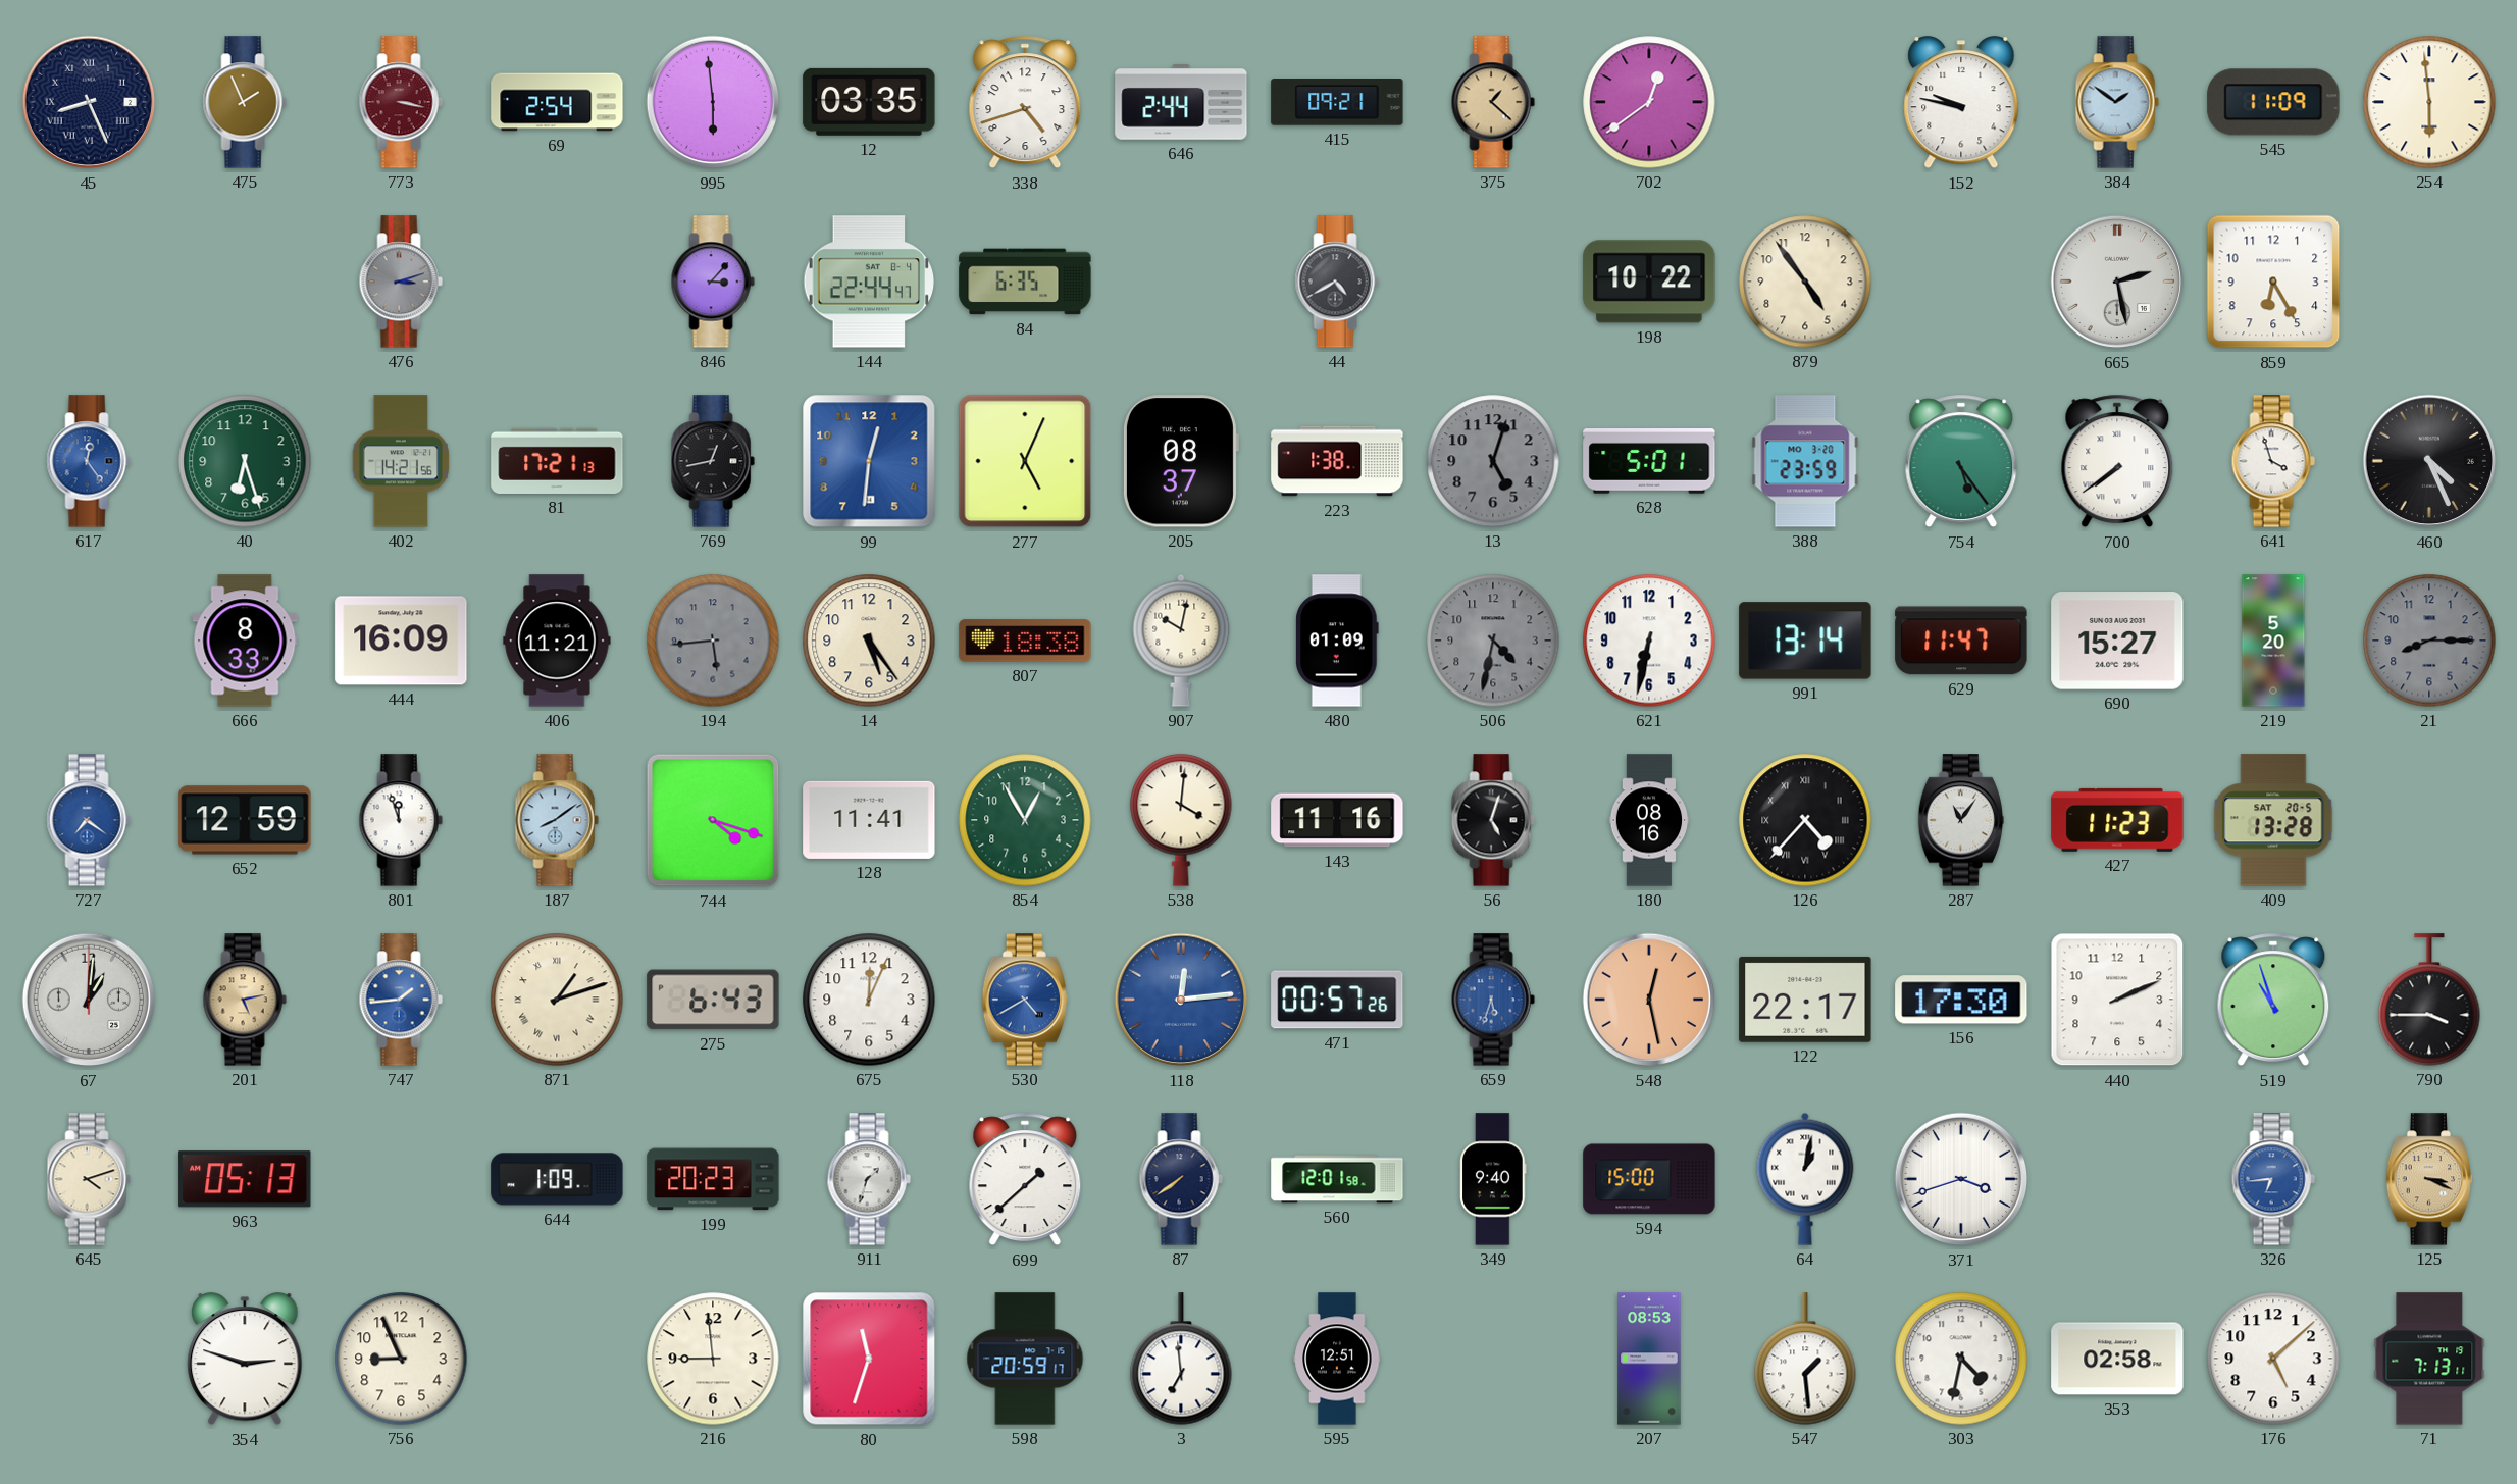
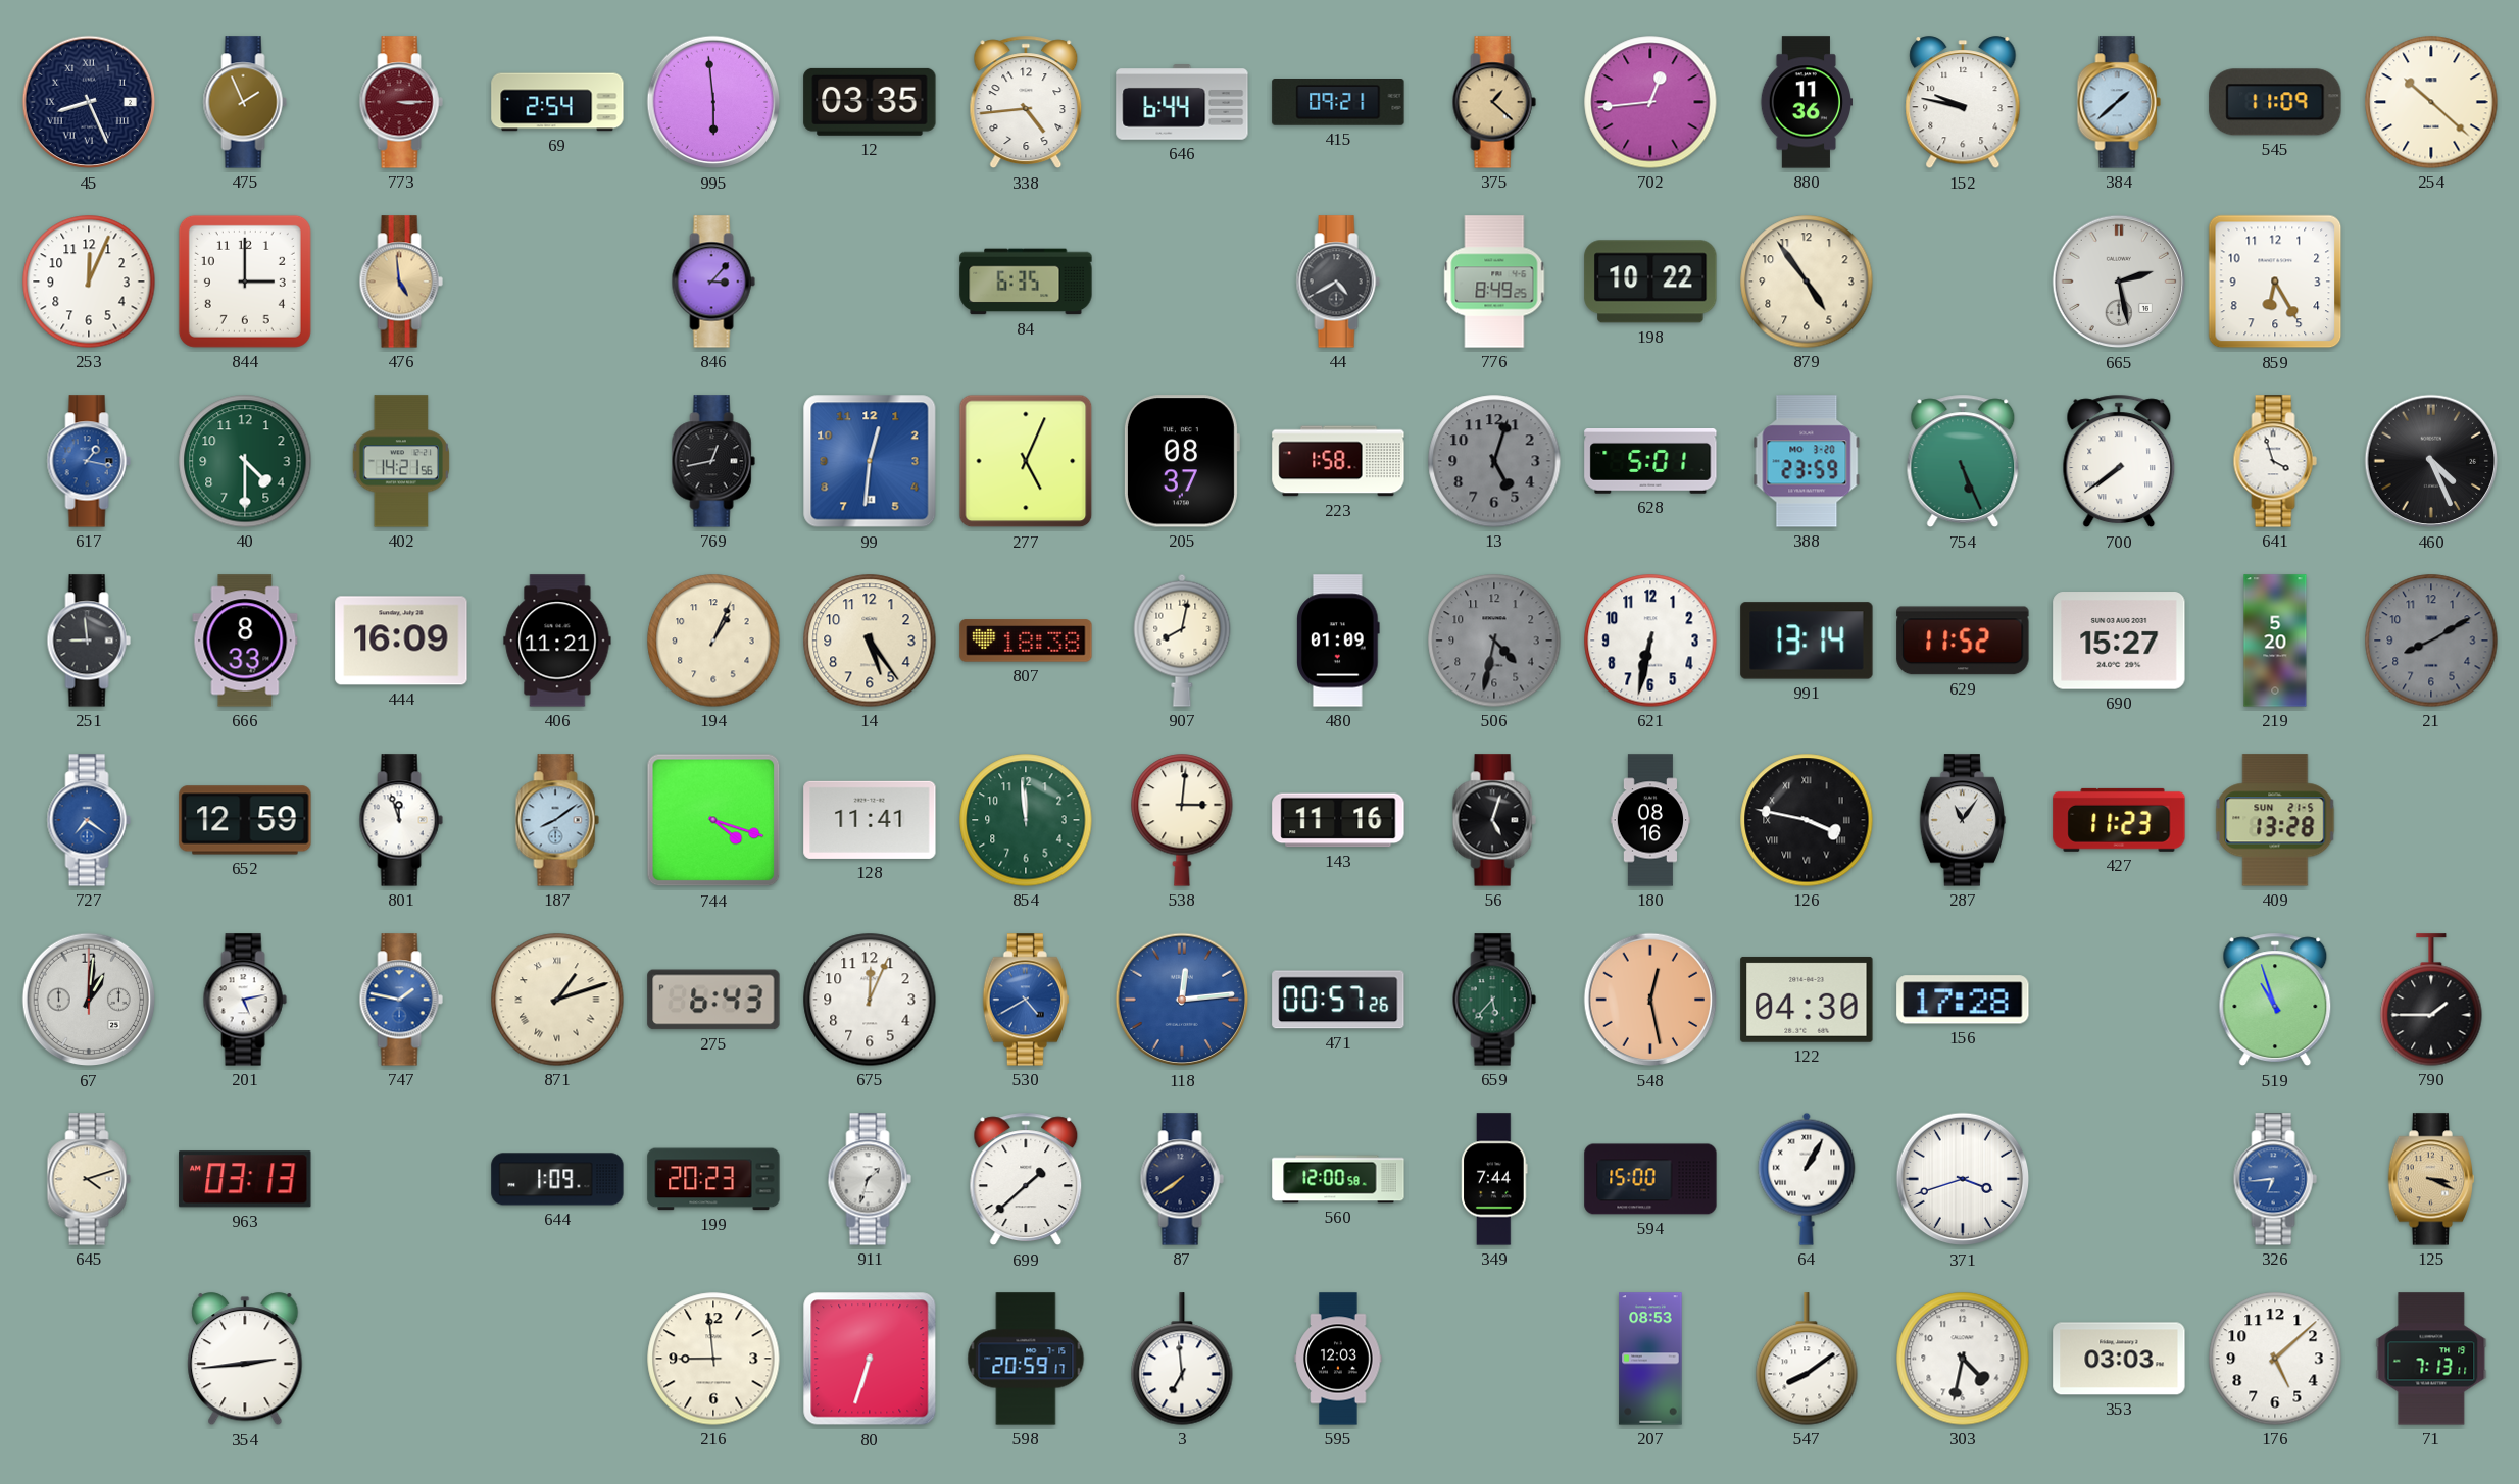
773: 3:17 -> 3:15 (401, 102)
338: 4:42 -> 4:44 (1026, 102)
646: 2:44 -> 6:44 (1182, 102)
702: 12:39 -> 12:44 (1650, 102)
880: none -> 11:36 (1806, 102)
384: 1:51 -> 1:38 (2119, 102)
254: 5:59 -> 10:22 (2431, 102)
253: none -> 12:04 (89, 282)
844: none -> 3:00 (245, 282)
476: 3:12 -> 4:59 (401, 282)
476 dial: grey -> champagne (401, 282)
144: 22:44 -> none (869, 282)
776: none -> 8:49 (1494, 282)
617: 12:24 -> 1:17 (89, 461)
40: 6:27 -> 4:30 (245, 461)
81: 17:21 -> none (557, 461)
223: 1:38 -> 1:58 (1338, 461)
754: 5:24 -> 5:26 (1963, 461)
251: none -> 8:59 (89, 641)
194: 5:44 -> 1:04 (713, 641)
194 dial: grey -> cream (713, 641)
907: 10:02 -> 8:02 (1182, 641)
629: 11:47 -> 11:52 (1963, 641)
21: 8:15 -> 8:10 (2431, 641)
854: 12:55 -> 11:59 (1026, 820)
538: 4:01 -> 3:01 (1182, 820)
126: 4:37 -> 3:47 (1807, 820)
409 date: SAT 20-5 -> SUN 21-5 (2275, 820)
201 dial: champagne -> white (245, 1000)
747: 1:44 -> 1:47 (401, 1000)
659: 5:33 -> 5:37 (1494, 1000)
659 dial: blue -> green (1494, 1000)
122: 22:17 -> 04:30 (1807, 1000)
156: 17:30 -> 17:28 (1963, 1000)
440: 2:11 -> none (2117, 1000)
790: 3:45 -> 1:45 (2431, 1000)
963: 05:13 -> 03:13 (245, 1179)
560: 12:01 -> 12:00 (1338, 1179)
349: 9:40 -> 7:44 (1494, 1179)
64: 1:02 -> 1:05 (1807, 1179)
354: 2:48 -> 2:44 (245, 1360)
756: 8:56 -> none (401, 1359)
80: 11:33 -> 6:33 (870, 1359)
595: 12:51 -> 12:03 (1338, 1359)
547: 1:29 -> 8:09 (1807, 1359)
353: 02:58 -> 03:03 (2119, 1359)
